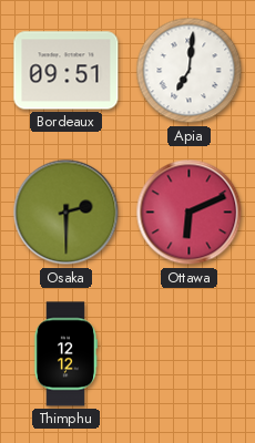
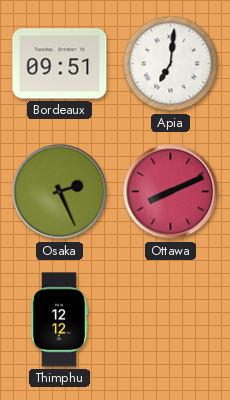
Osaka: 2:30 -> 2:26 (60, 192)
Ottawa: 6:11 -> 8:11 (171, 192)
